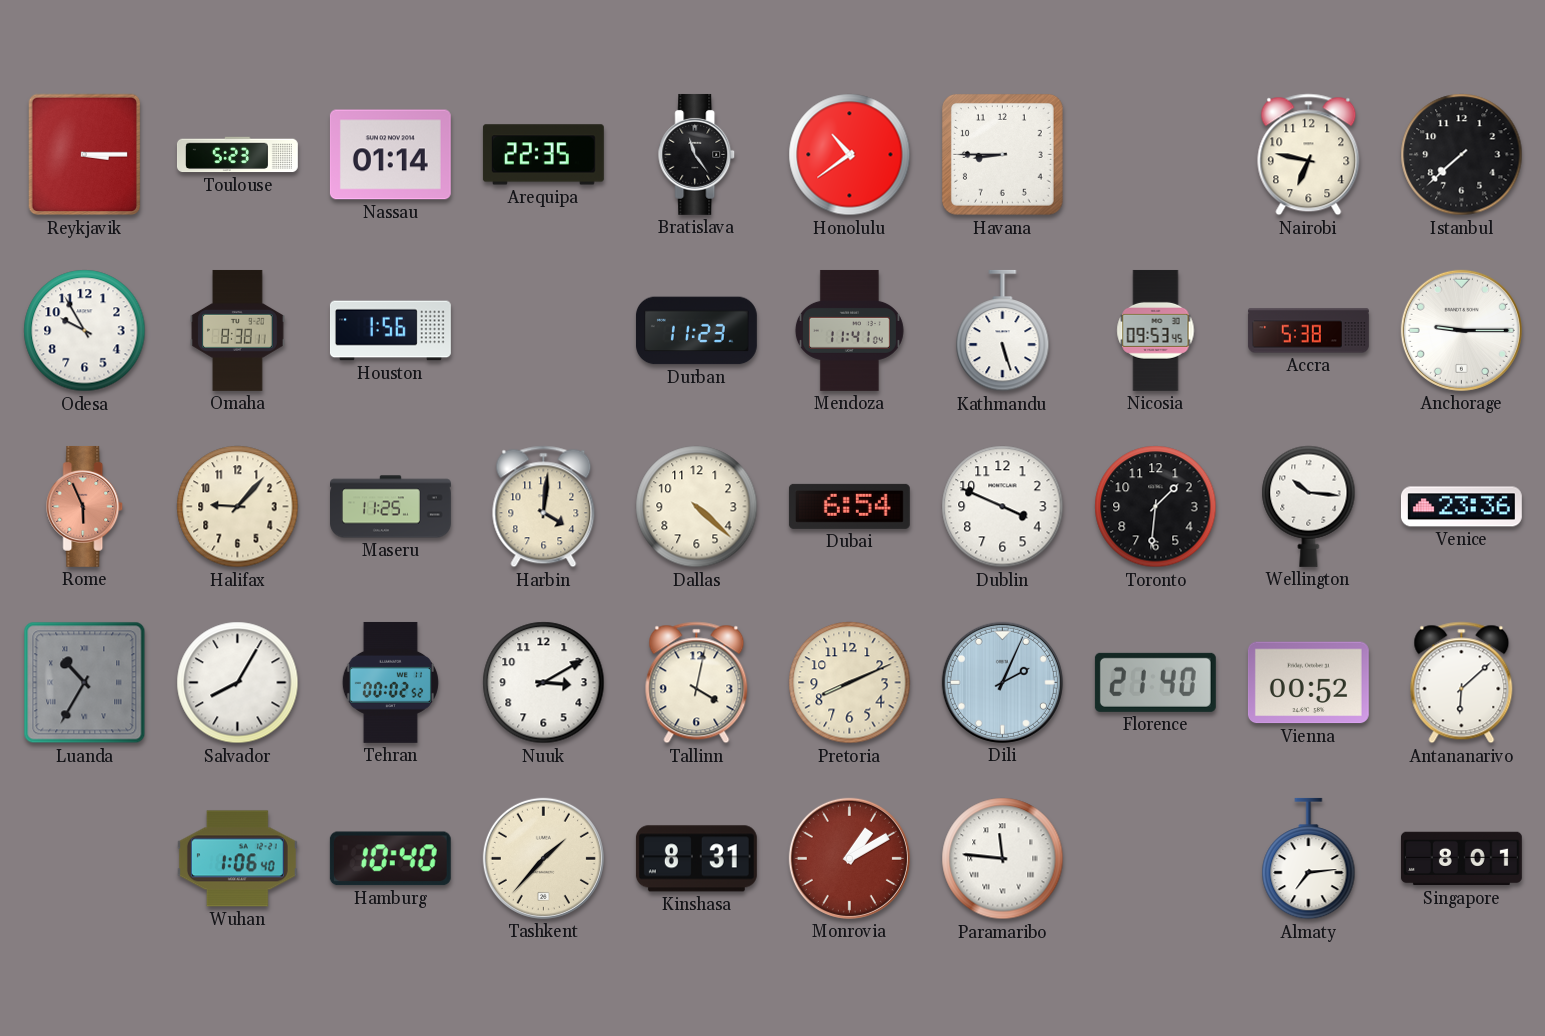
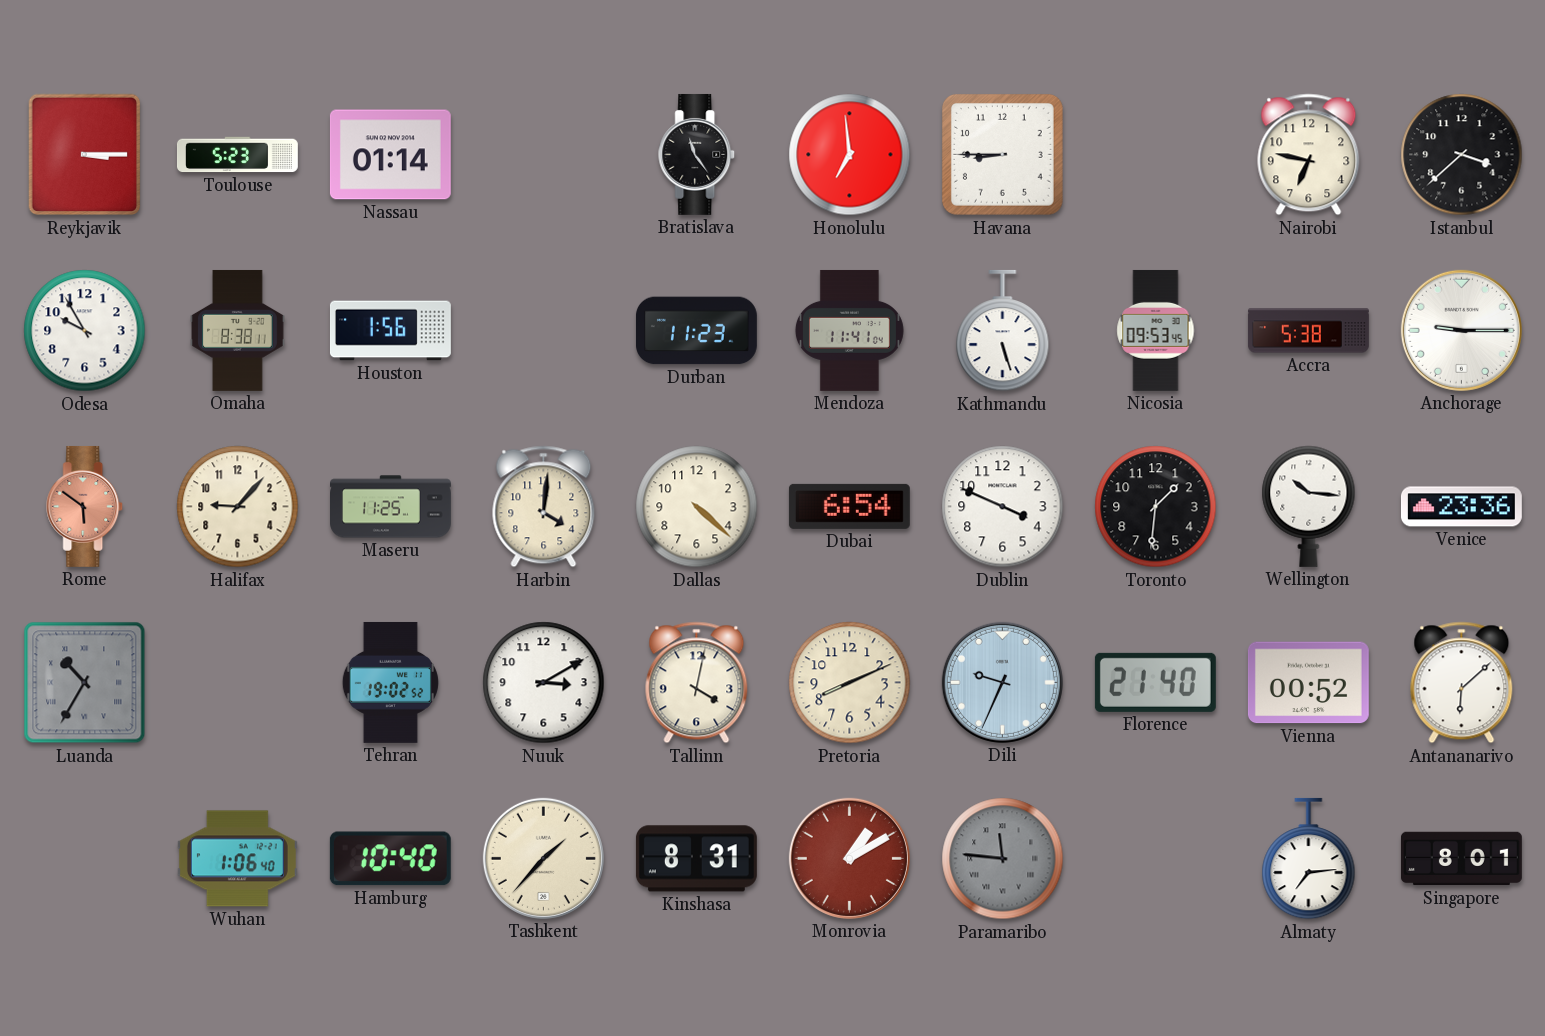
Arequipa: 22:35 -> none (543, 155)
Honolulu: 10:39 -> 6:59 (850, 155)
Istanbul: 7:38 -> 3:38 (1462, 155)
Rome: 5:56 -> 5:51 (85, 506)
Salvador: 8:05 -> none (238, 683)
Tehran: 00:02 -> 19:02 (390, 682)
Dili: 2:04 -> 9:34 (1002, 682)
Paramaribo dial: white -> grey (1003, 859)
